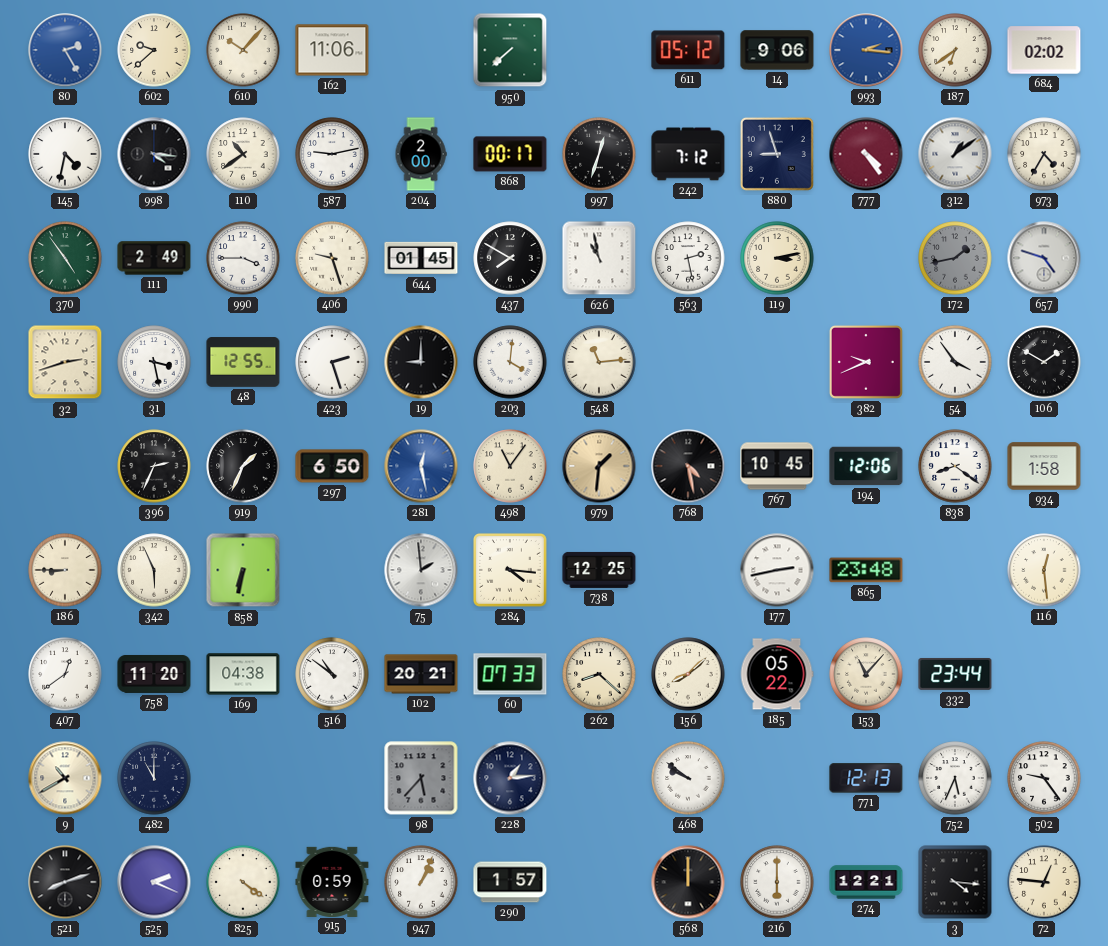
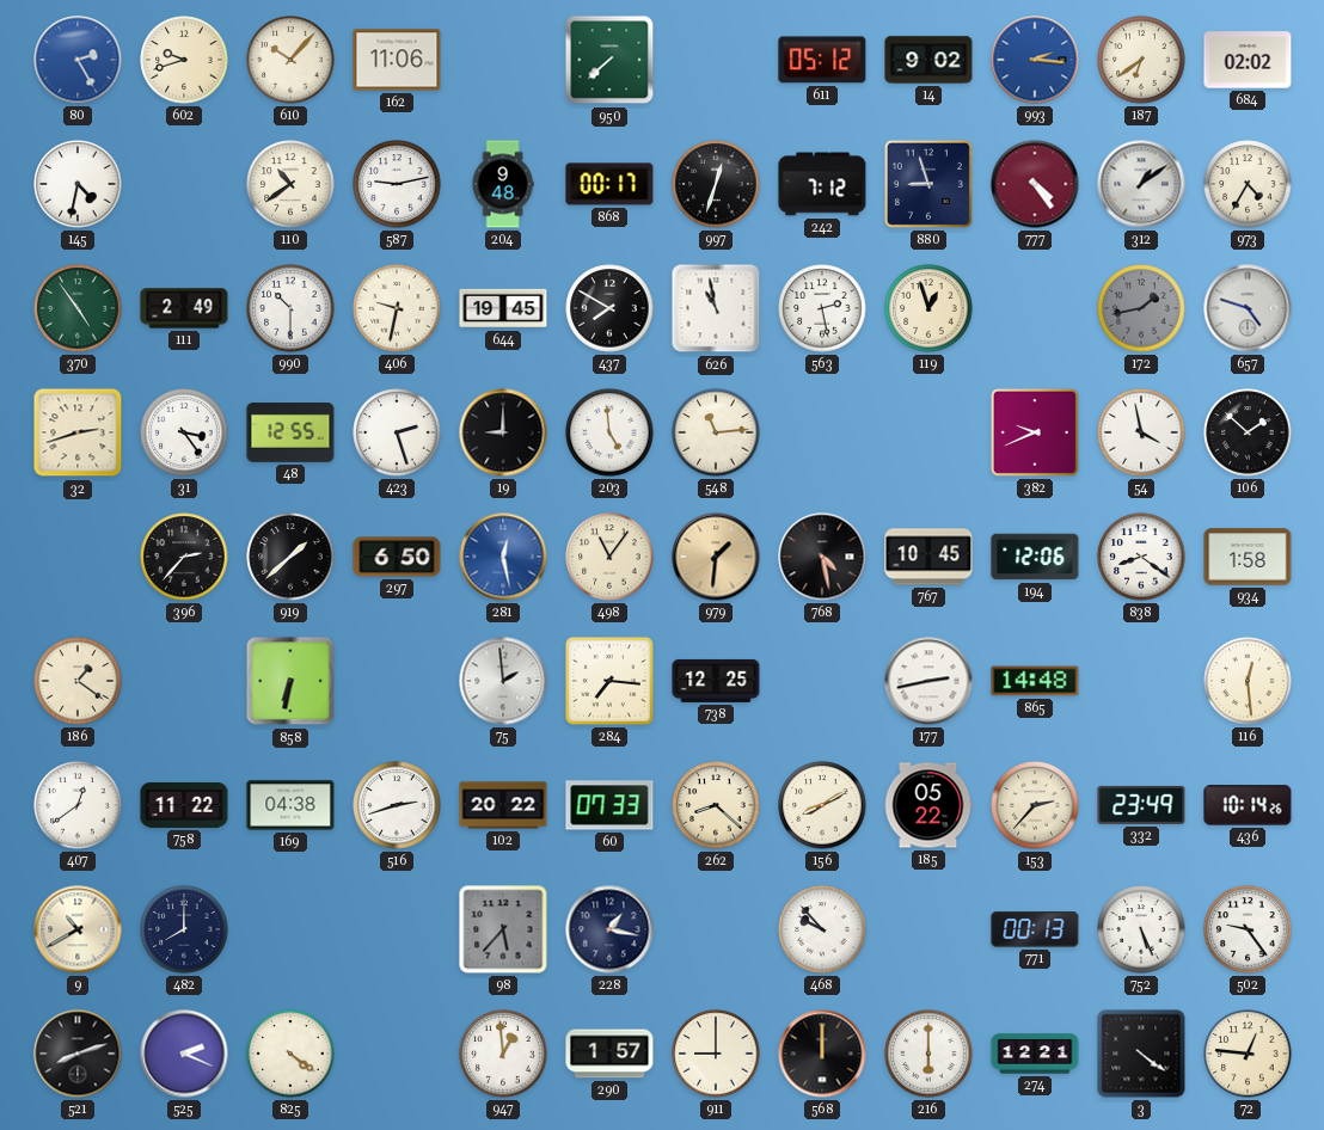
602: 9:38 -> 9:42 (184, 60)
14: 9:06 -> 9:02 (928, 60)
998: 4:16 -> none (154, 154)
204: 2:00 -> 9:48 (503, 184)
990: 3:45 -> 10:30 (290, 308)
406: 9:27 -> 9:32 (397, 308)
644: 01:45 -> 19:45 (503, 308)
119: 3:13 -> 12:57 (928, 308)
31: 3:28 -> 3:24 (184, 432)
203: 4:01 -> 4:59 (609, 432)
54: 3:54 -> 3:58 (1141, 432)
106: 1:50 -> 1:52 (1248, 432)
396: 2:34 -> 2:37 (184, 557)
919: 1:34 -> 1:38 (290, 557)
186: 8:45 -> 1:21 (78, 681)
342: 5:56 -> none (154, 570)
284: 4:16 -> 7:16 (609, 681)
865: 23:48 -> 14:48 (1035, 681)
758: 11:20 -> 11:22 (184, 805)
516: 10:51 -> 2:42 (397, 805)
102: 20:21 -> 20:22 (503, 805)
156: 8:08 -> 8:10 (822, 805)
153: 11:07 -> 2:37 (1035, 805)
332: 23:44 -> 23:49 (1141, 805)
436: none -> 10:14 (1248, 805)
482: 11:00 -> 8:00 (184, 929)
228: 1:14 -> 1:17 (609, 929)
468: 9:51 -> 9:53 (822, 929)
771: 12:13 -> 00:13 (1035, 929)
752: 5:34 -> 5:26 (1141, 929)
915: 0:59 -> none (332, 881)
947: 1:04 -> 12:59 (503, 1054)
911: none -> 9:00 (716, 1054)
3: 4:16 -> 4:21 (1141, 1054)
